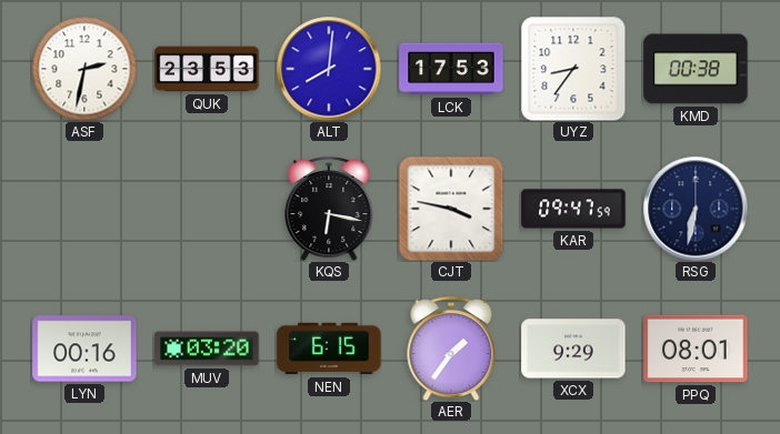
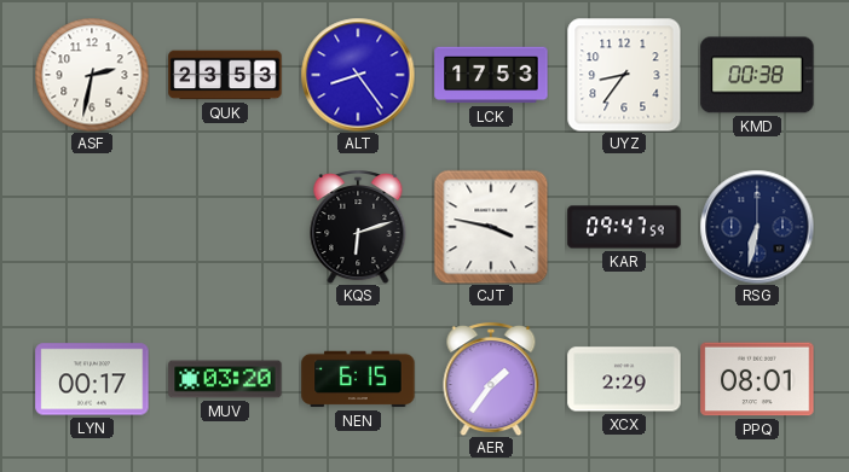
ALT: 8:01 -> 8:24 (358, 75)
KQS: 6:17 -> 6:12 (358, 227)
LYN: 00:16 -> 00:17 (92, 379)
XCX: 9:29 -> 2:29 (624, 379)
